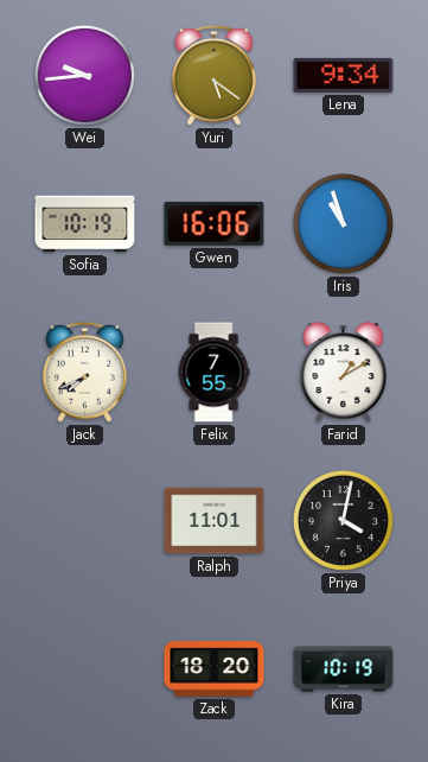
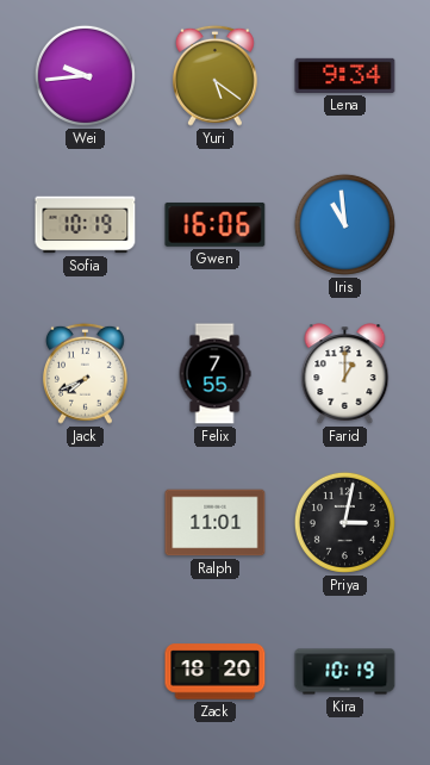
Iris: 10:57 -> 10:59 (344, 224)
Farid: 1:10 -> 1:00 (345, 374)
Priya: 4:02 -> 3:02 (344, 522)
